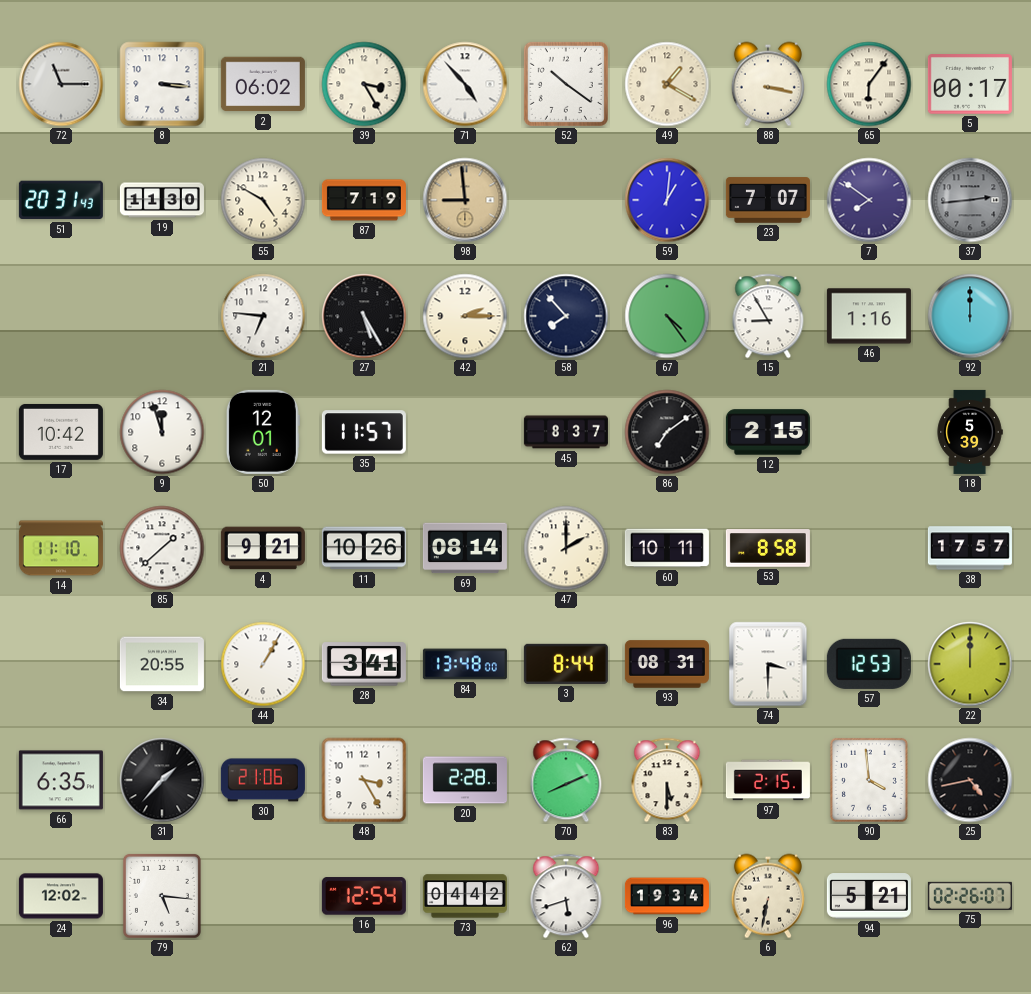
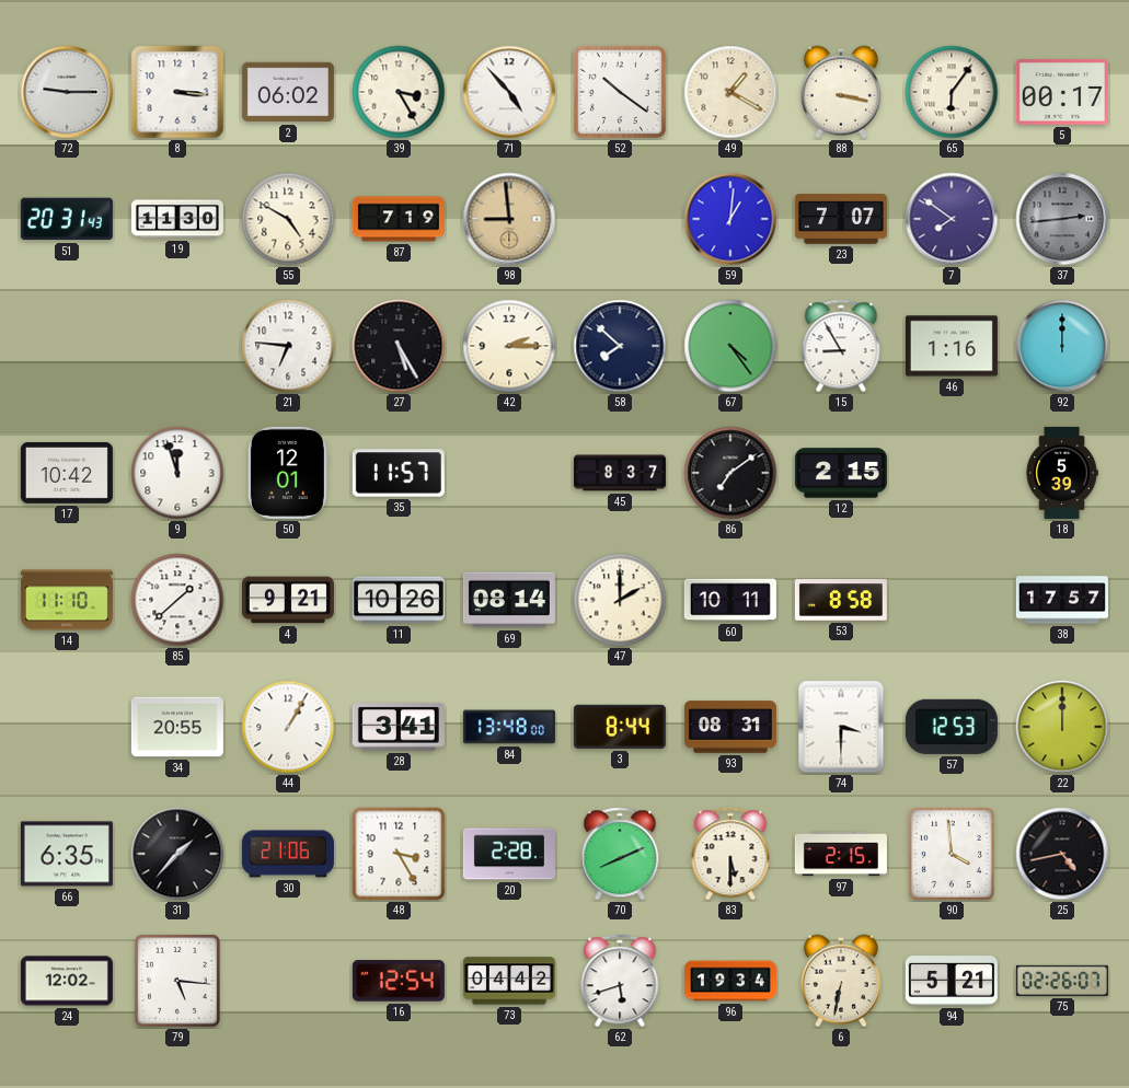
72: 11:15 -> 9:15 (67, 92)
58: 7:53 -> 7:52 (620, 346)
